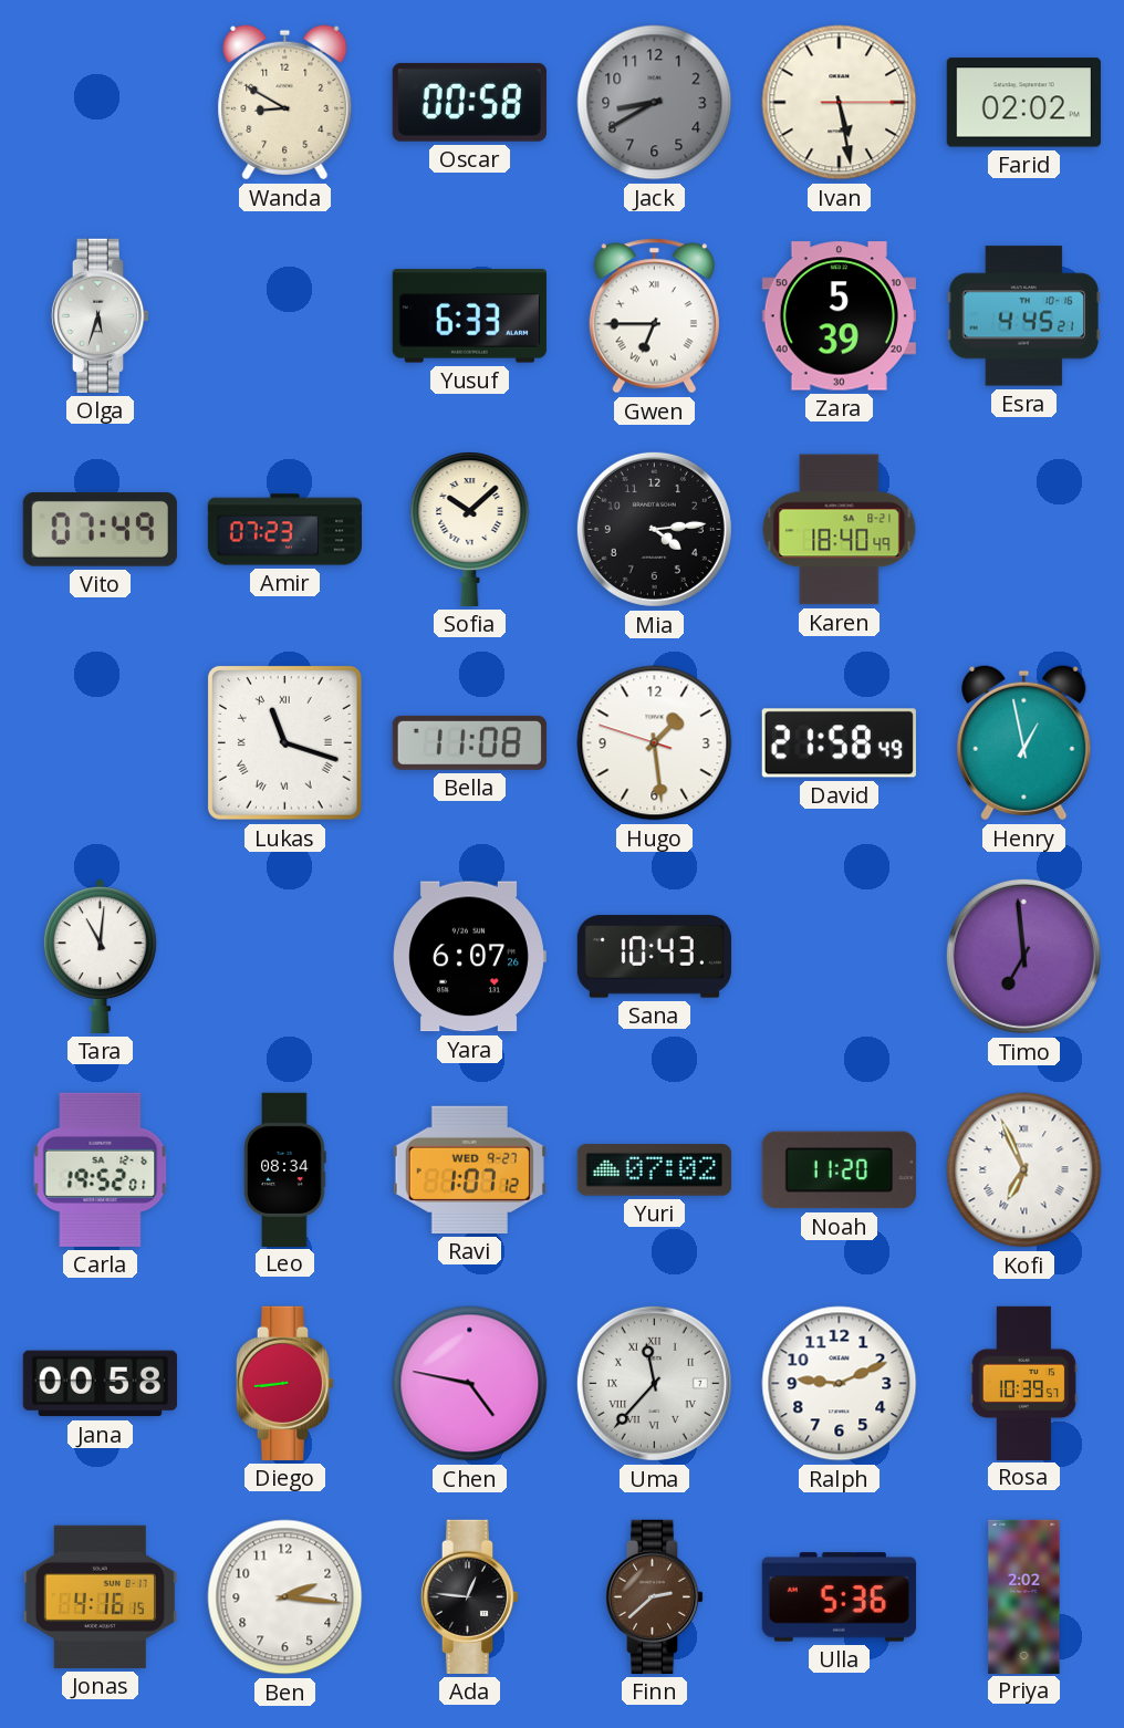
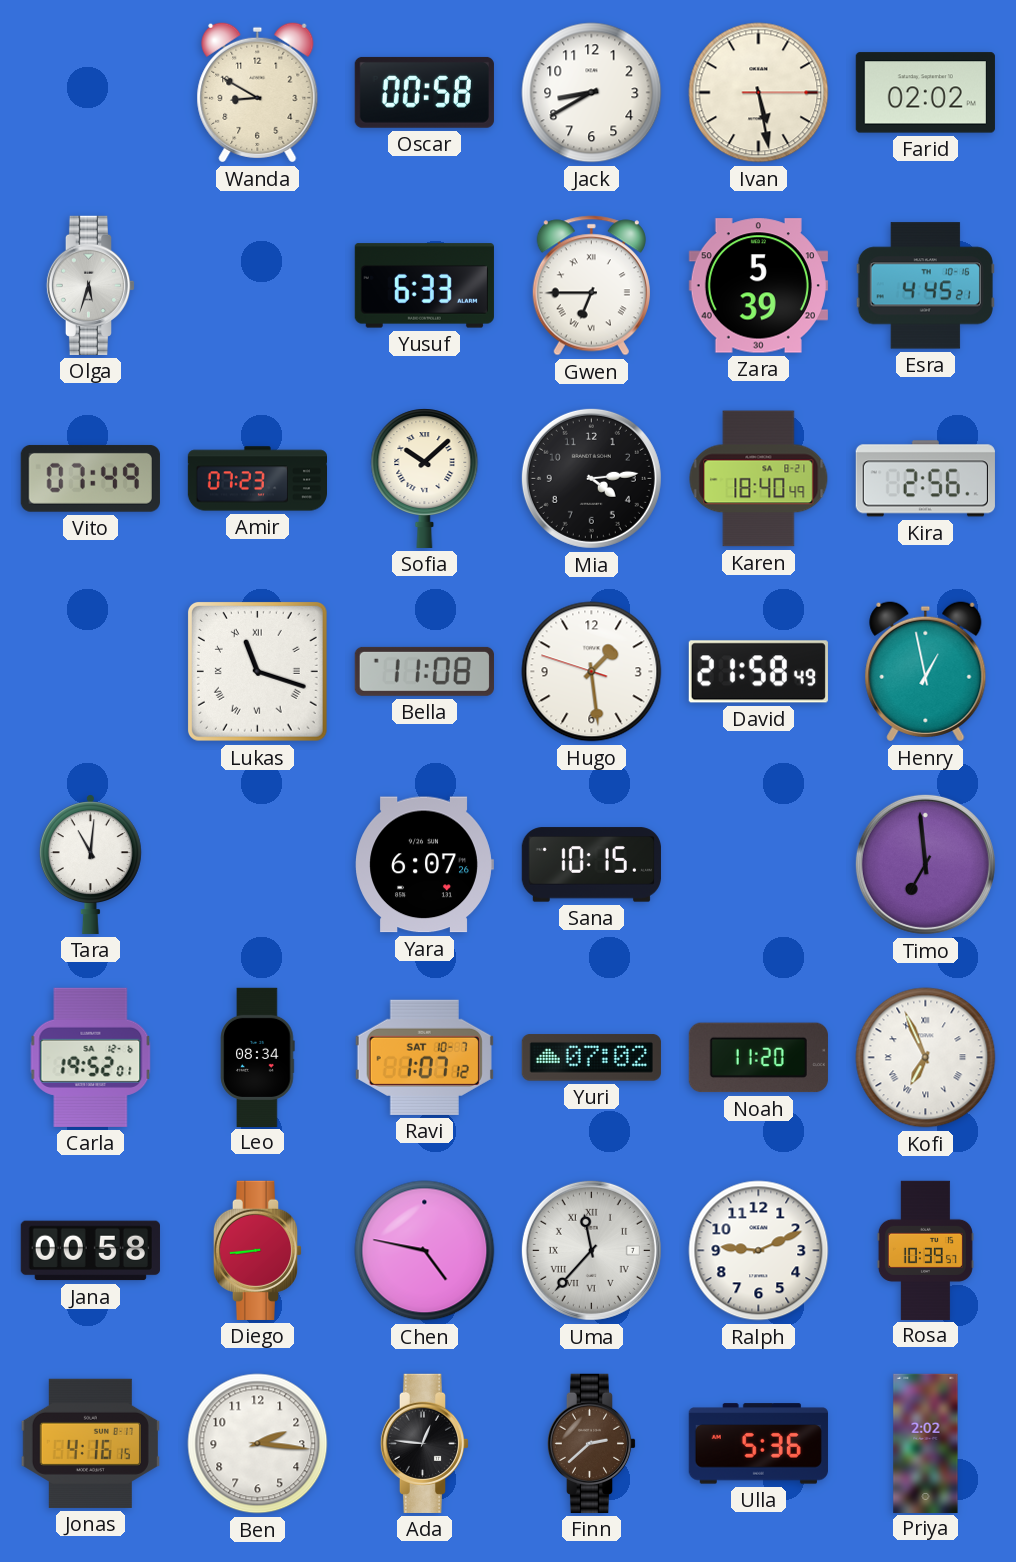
Jack dial: grey -> white (592, 93)
Kira: none -> 2:56 (925, 479)
Sana: 10:43 -> 10:15 (591, 865)
Ravi date: WED 9-27 -> SAT 10-7 (424, 1057)
